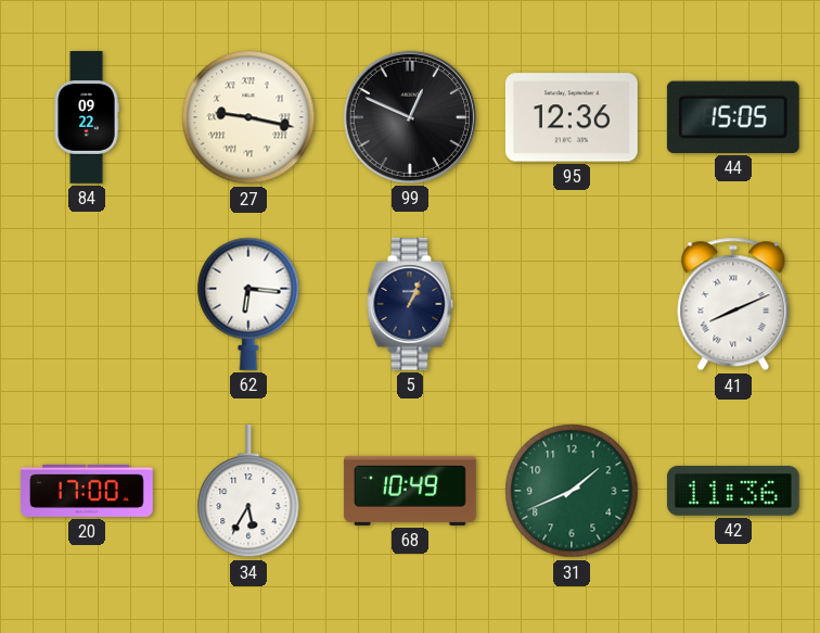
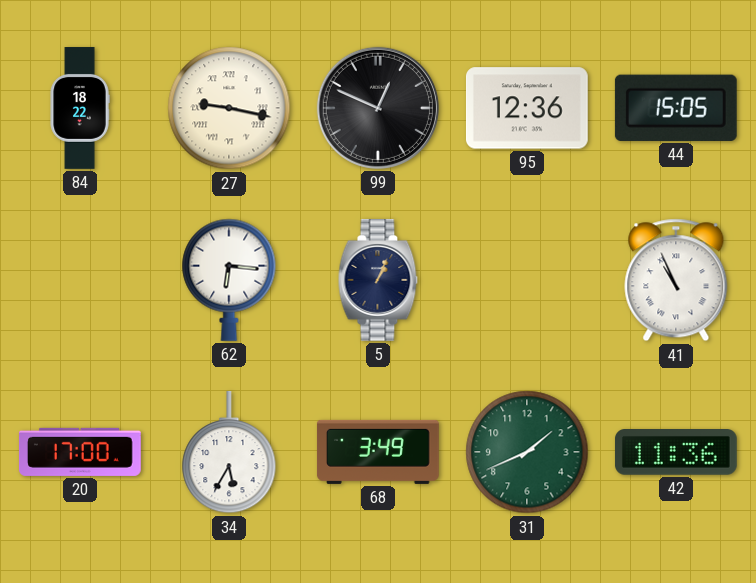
84: 09:22 -> 18:22 (80, 108)
41: 8:11 -> 10:56 (676, 280)
68: 10:49 -> 3:49 (378, 452)
